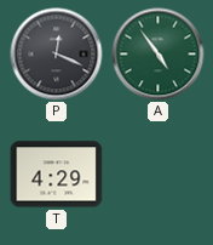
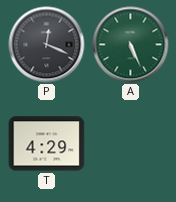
A: 4:54 -> 5:26 (131, 45)
